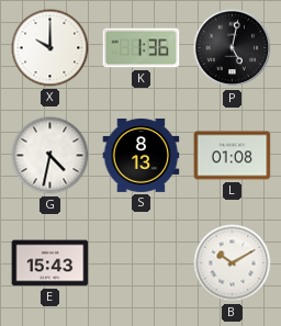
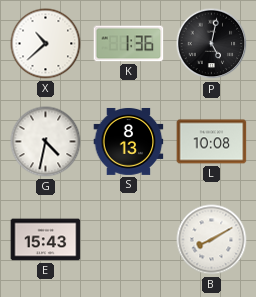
X: 10:00 -> 10:38 (46, 44)
L: 01:08 -> 10:08 (212, 142)
B: 10:10 -> 8:10 (212, 240)
